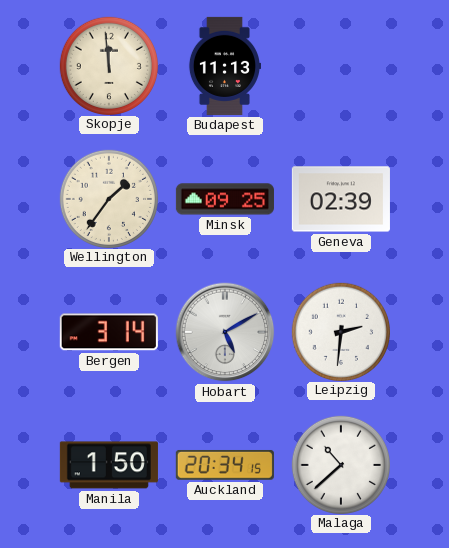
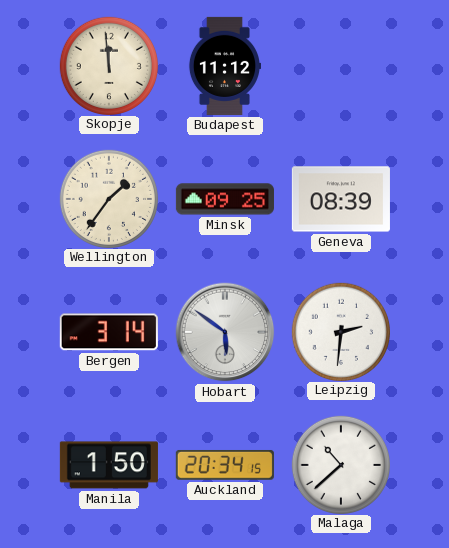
Budapest: 11:13 -> 11:12 (224, 66)
Geneva: 02:39 -> 08:39 (341, 199)
Hobart: 5:10 -> 5:51 (225, 332)
